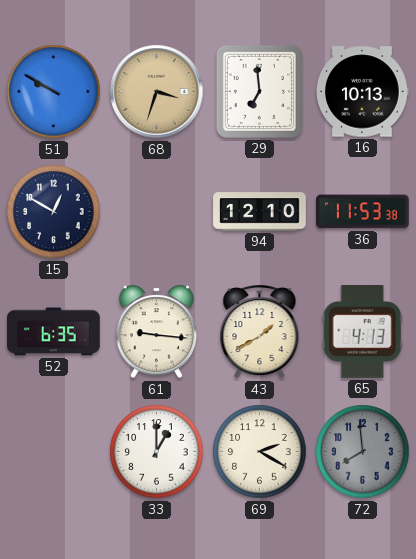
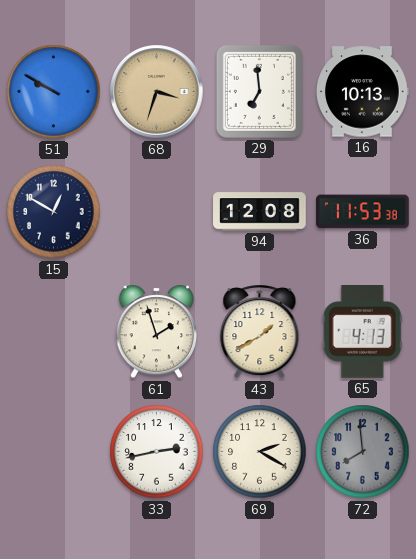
94: 12:10 -> 12:08 (260, 212)
52: 6:35 -> none (54, 332)
61: 9:16 -> 1:57 (157, 332)
33: 1:00 -> 2:43 (157, 452)
